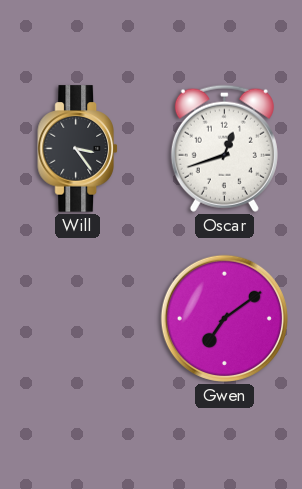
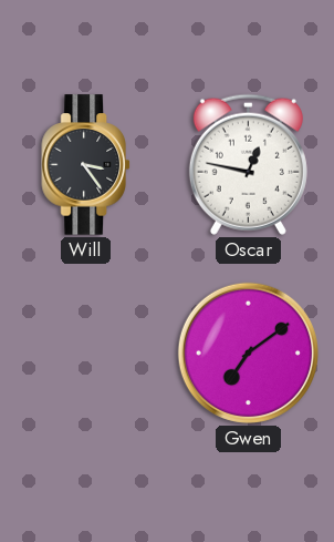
Oscar: 12:42 -> 12:47 (248, 164)
